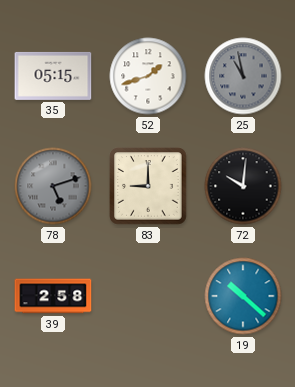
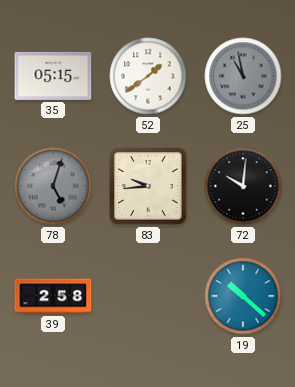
52: 1:42 -> 1:39 (148, 76)
78: 5:12 -> 5:03 (53, 186)
83: 9:00 -> 9:44 (148, 186)
